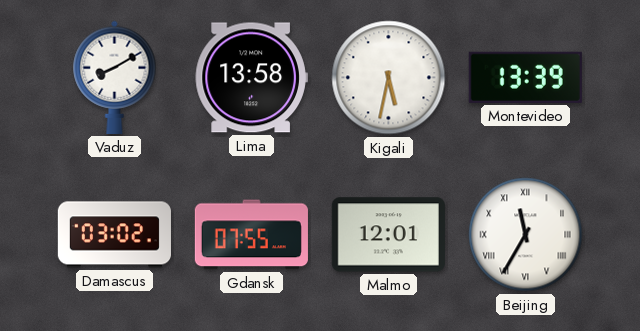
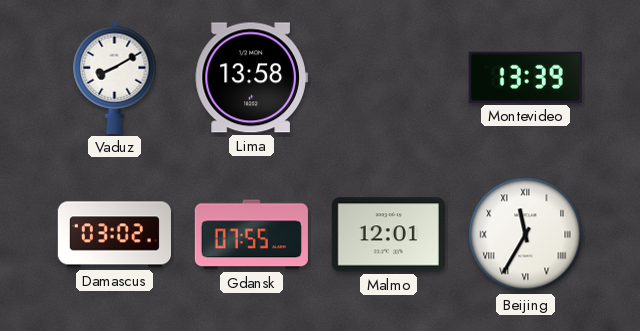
Kigali: 5:32 -> none (389, 78)
